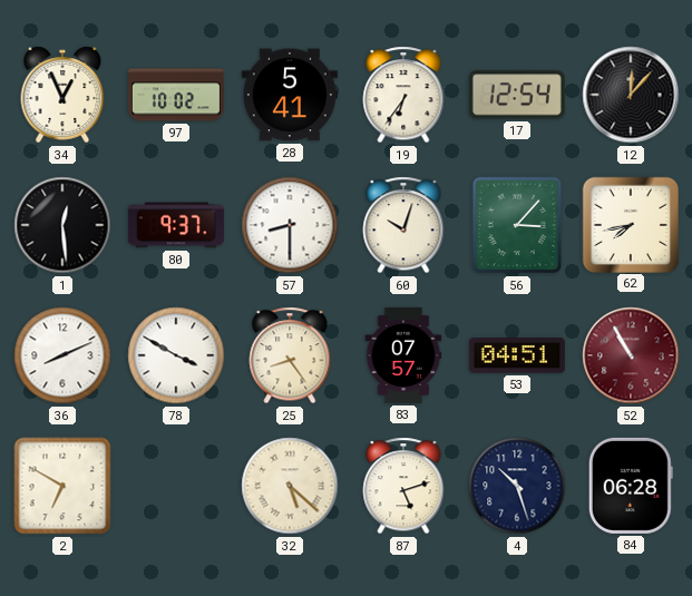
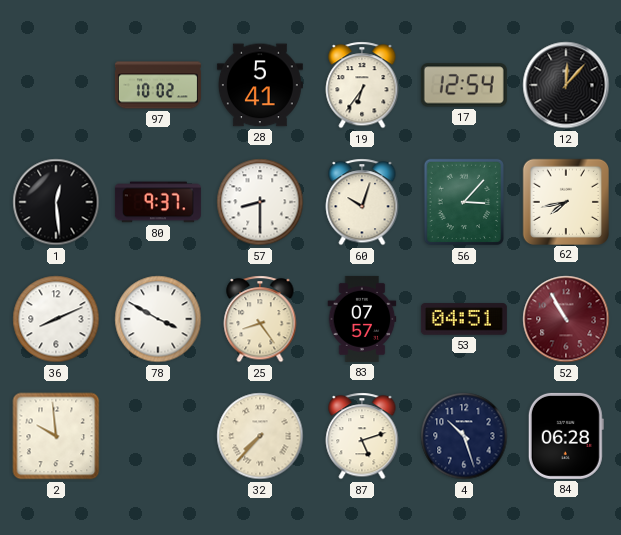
34: 12:56 -> none (62, 95)
2: 6:50 -> 9:59 (56, 436)
32: 5:22 -> 7:37 (260, 436)
